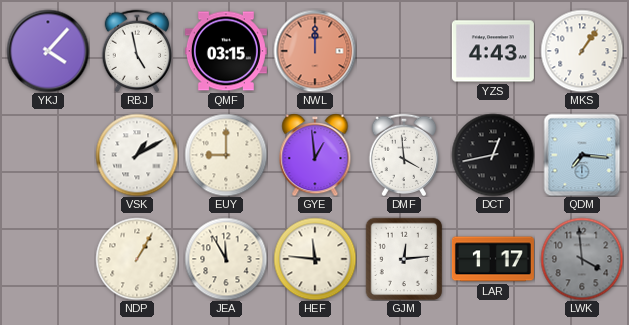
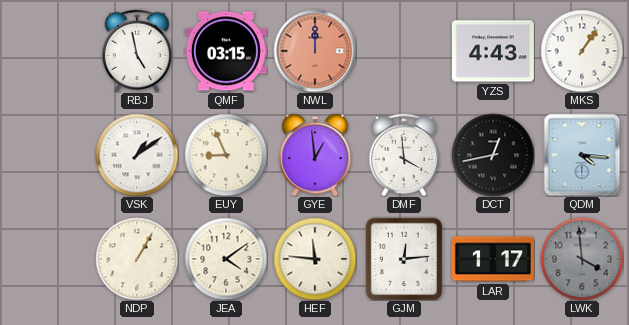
YKJ: 4:07 -> none (48, 51)
VSK: 1:10 -> 1:09 (137, 155)
EUY: 9:00 -> 8:56 (226, 155)
QDM: 7:16 -> 4:16 (582, 155)
JEA: 11:55 -> 4:09 (226, 259)
